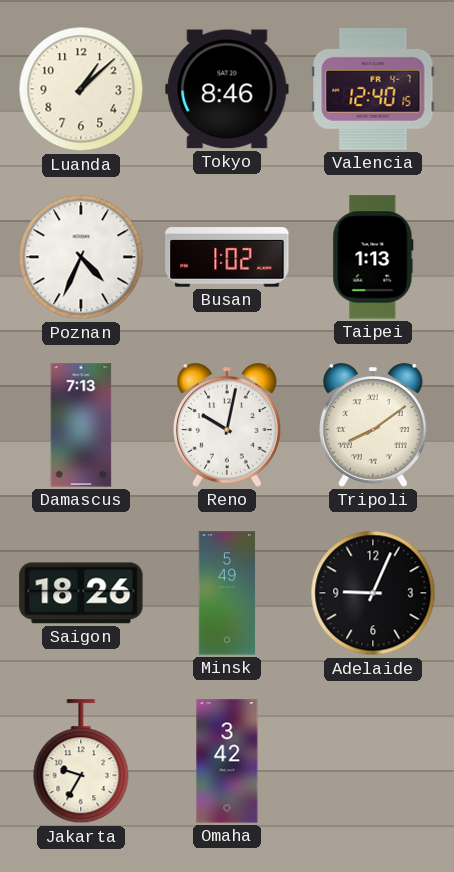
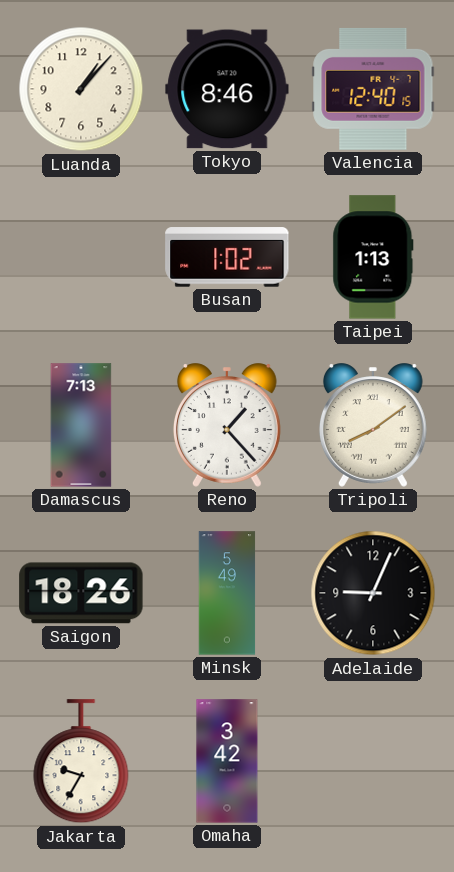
Luanda: 1:08 -> 1:07 (81, 89)
Poznan: 4:34 -> none (81, 257)
Reno: 10:02 -> 1:23 (227, 425)
